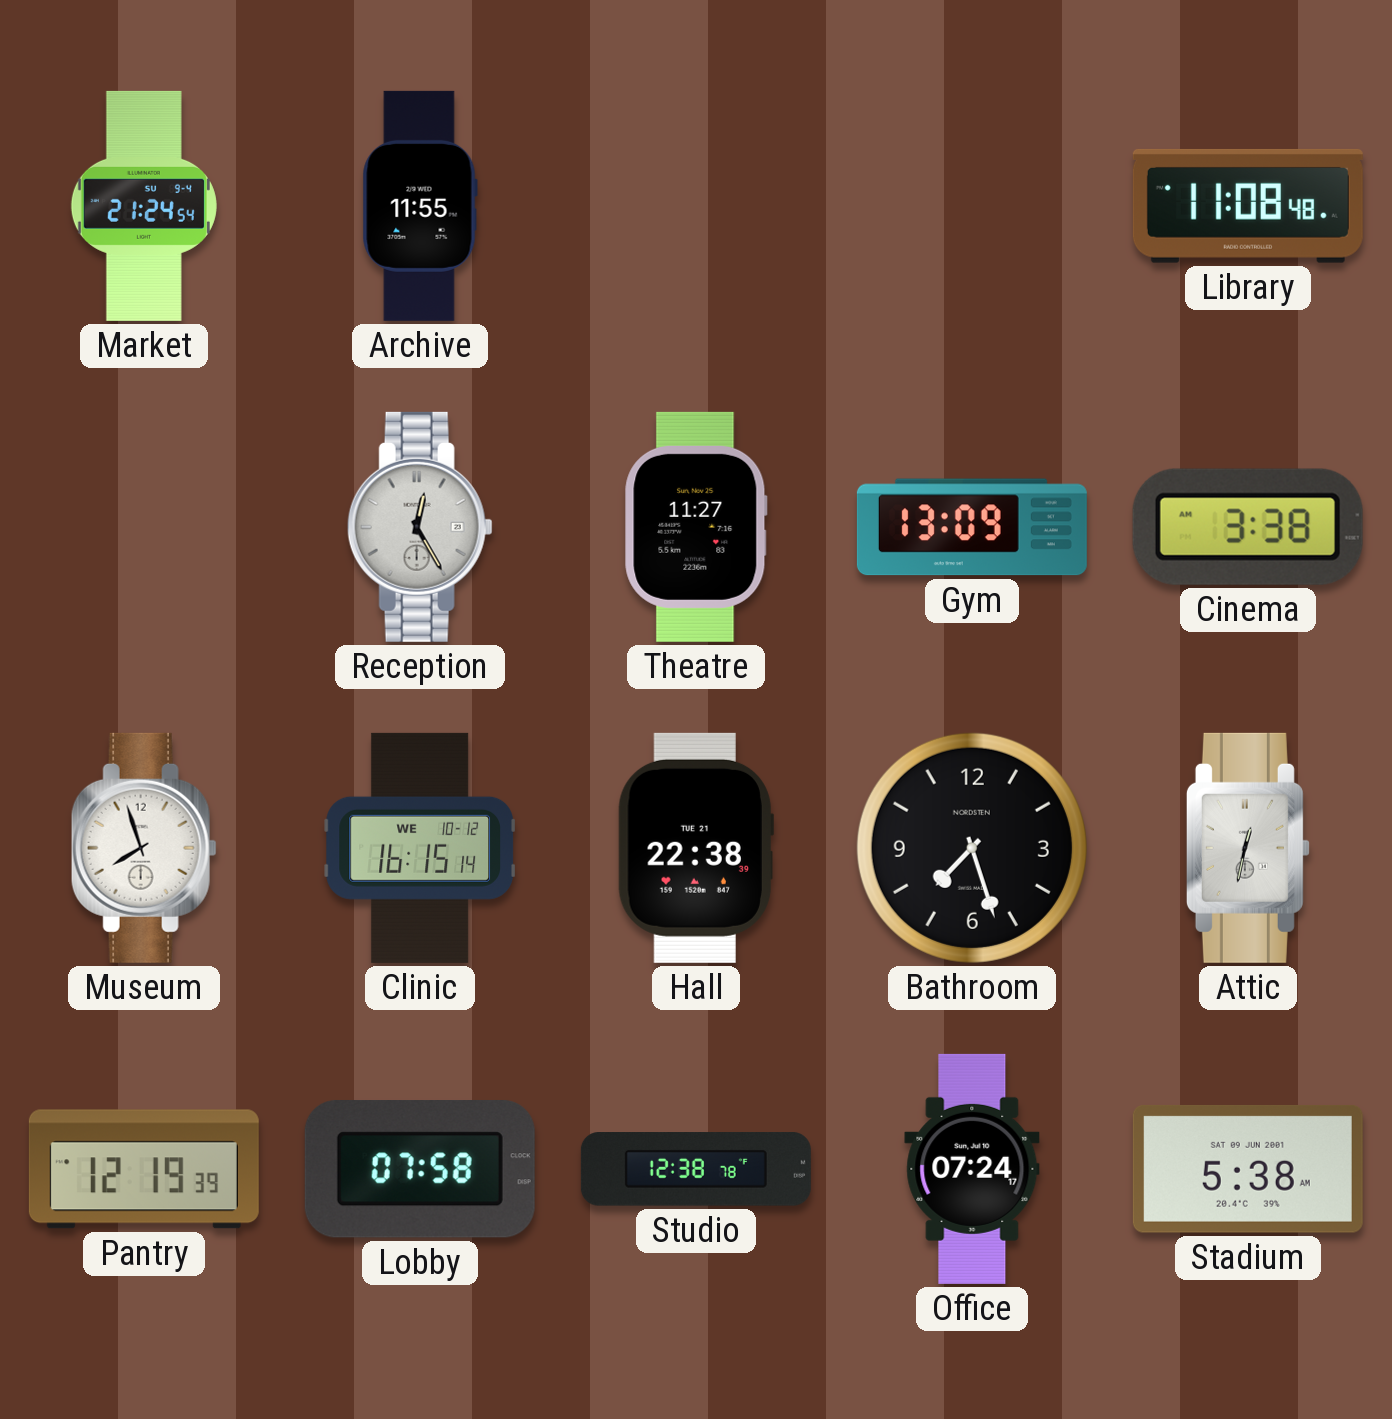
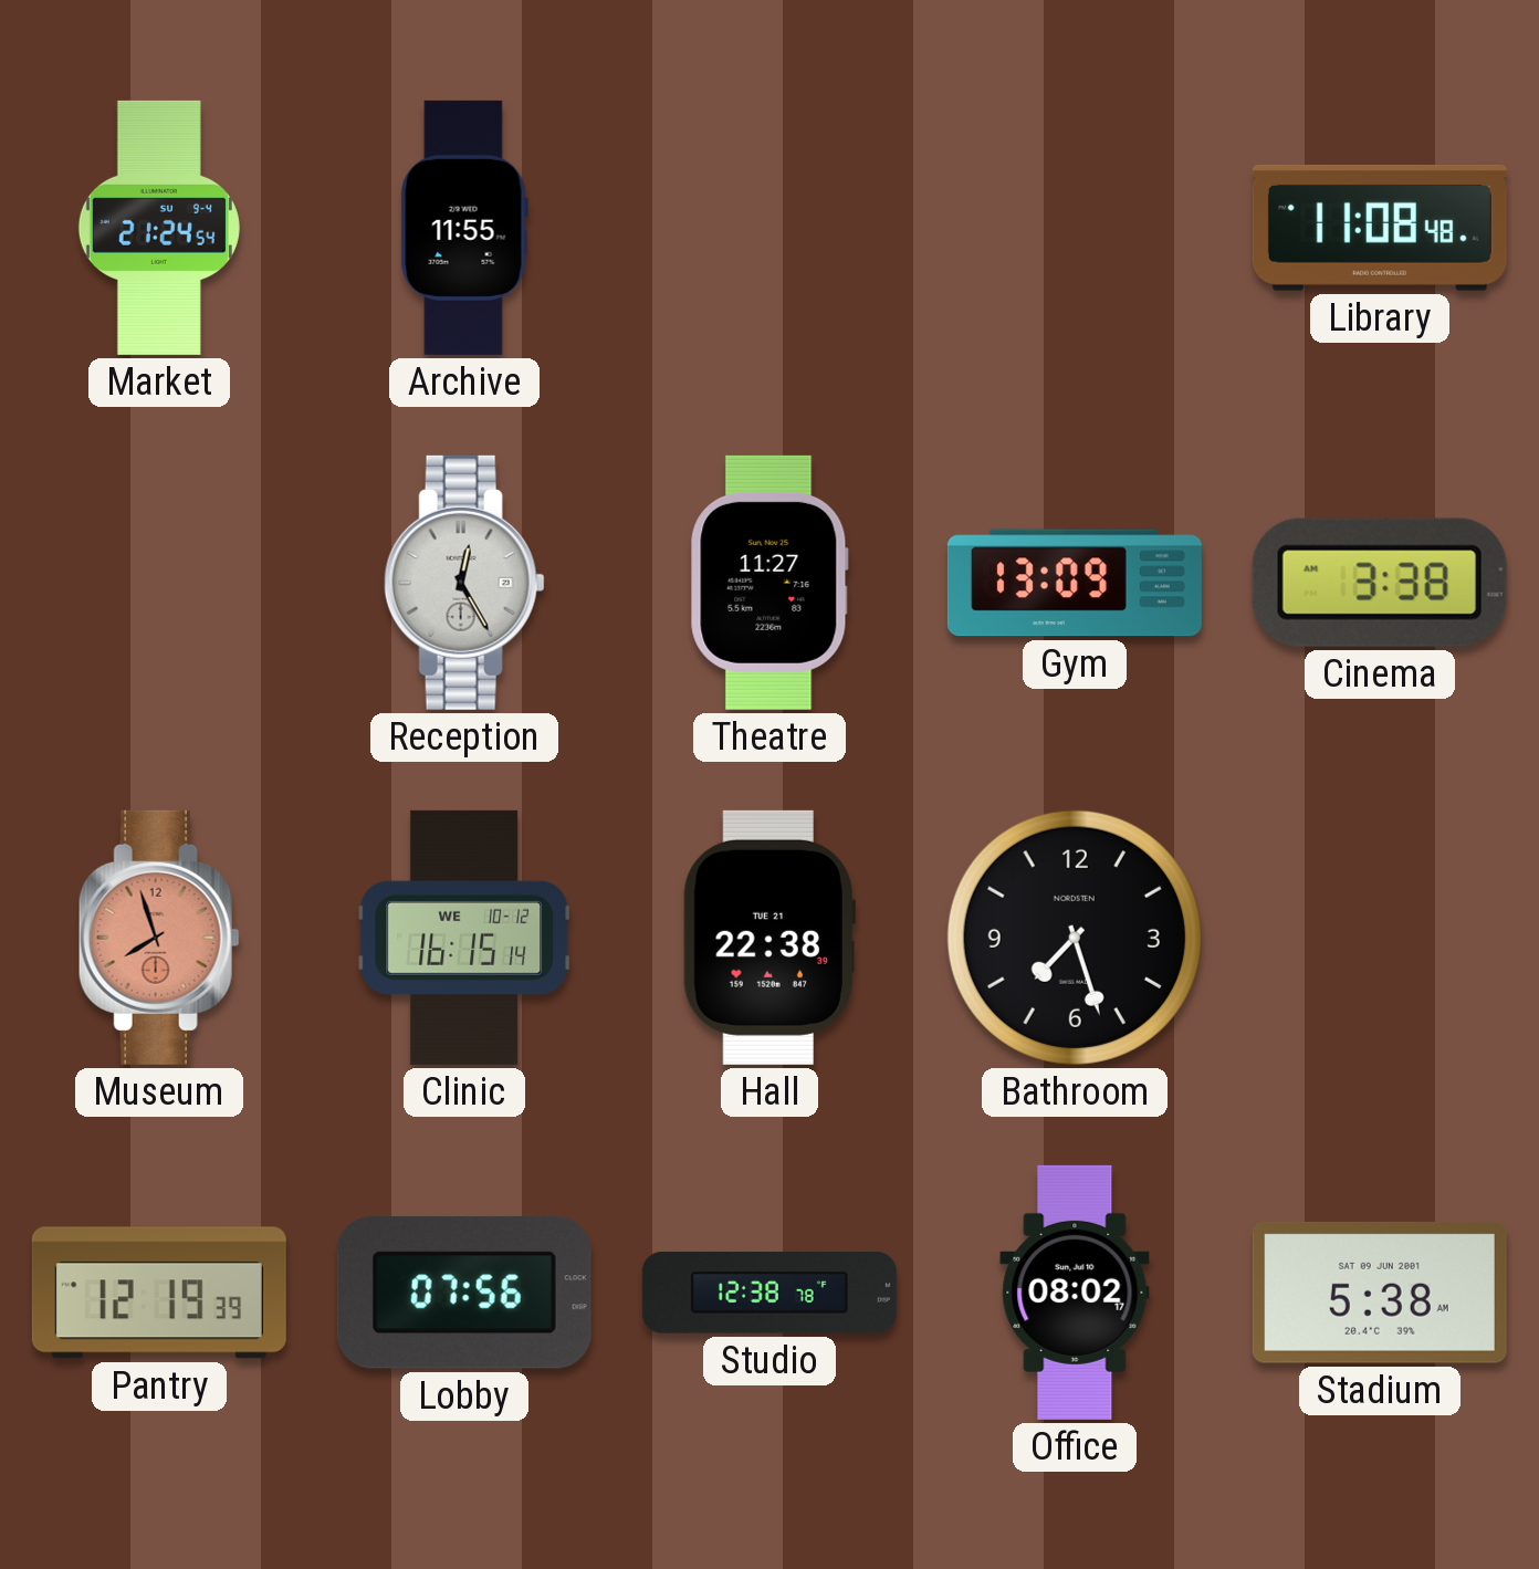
Museum dial: white -> salmon (159, 938)
Attic: 12:32 -> none (1248, 848)
Lobby: 07:58 -> 07:56 (464, 1293)
Office: 07:24 -> 08:02 (1075, 1293)
